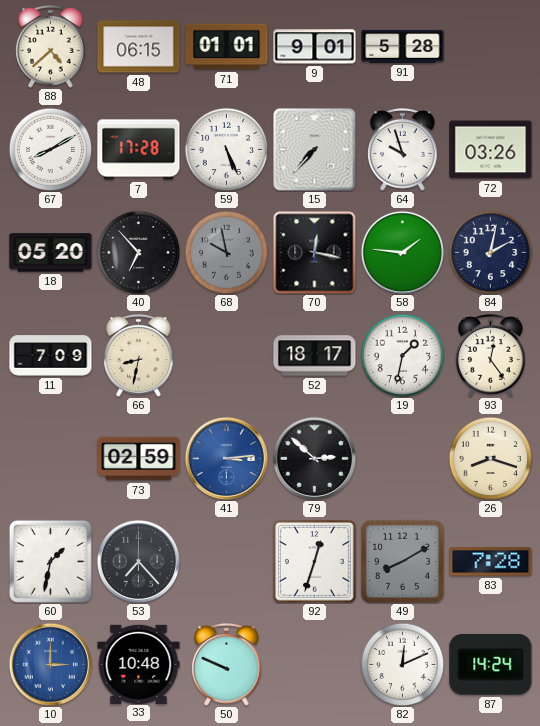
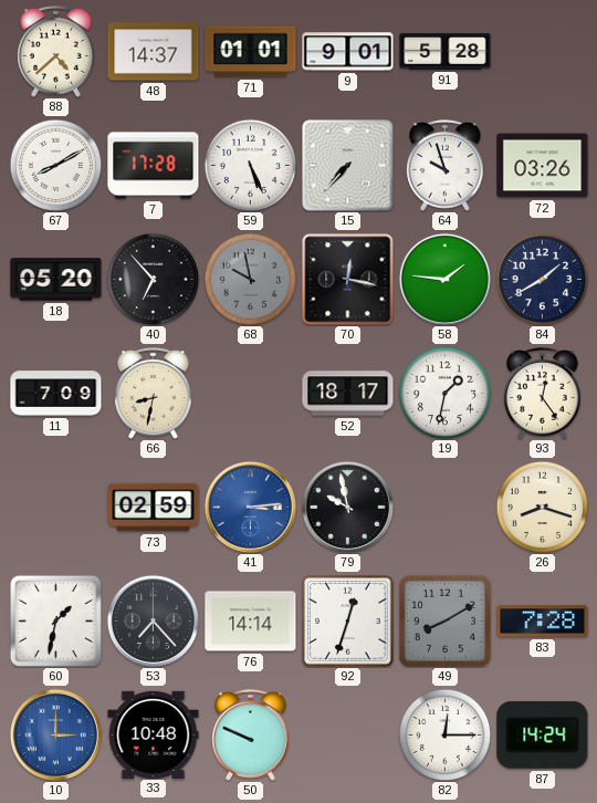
48: 06:15 -> 14:37 (154, 52)
84: 2:02 -> 1:40 (542, 279)
79: 2:52 -> 9:58 (347, 507)
76: none -> 14:14 (251, 622)
82: 12:11 -> 12:15 (444, 734)
